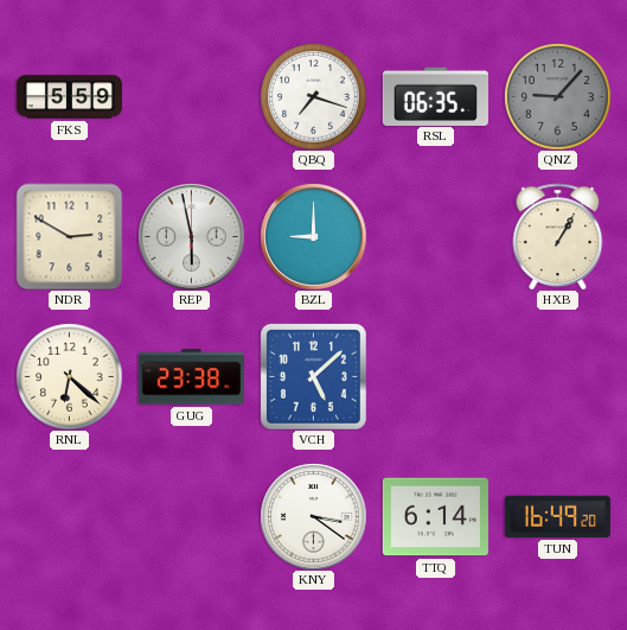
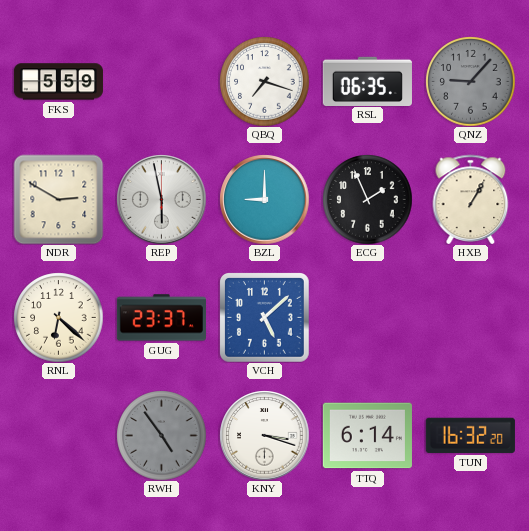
ECG: none -> 1:56 (367, 199)
GUG: 23:38 -> 23:37 (161, 318)
RWH: none -> 4:54 (161, 435)
KNY: 3:21 -> 3:18 (264, 435)
TUN: 16:49 -> 16:32 (470, 435)
